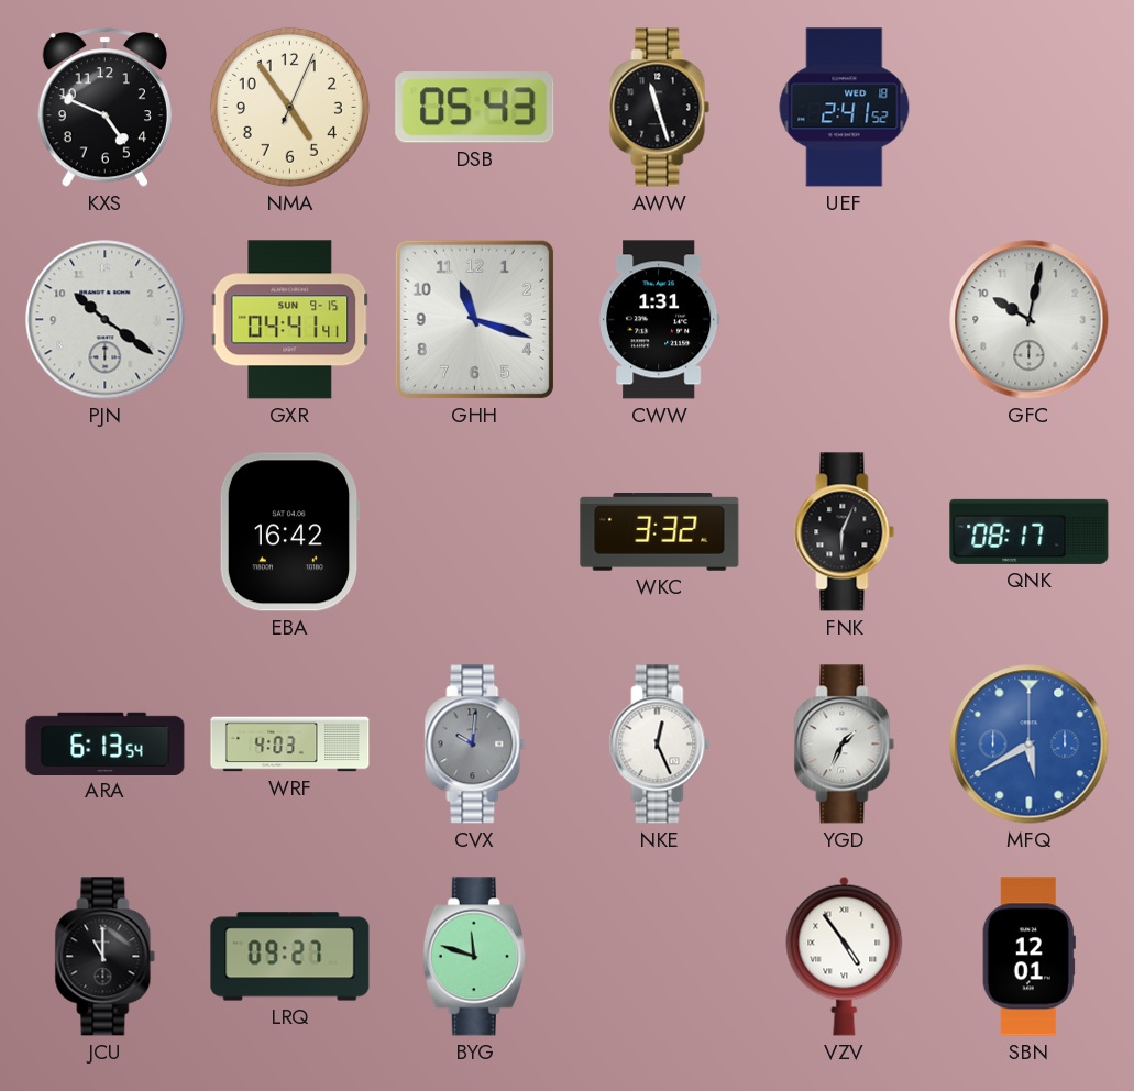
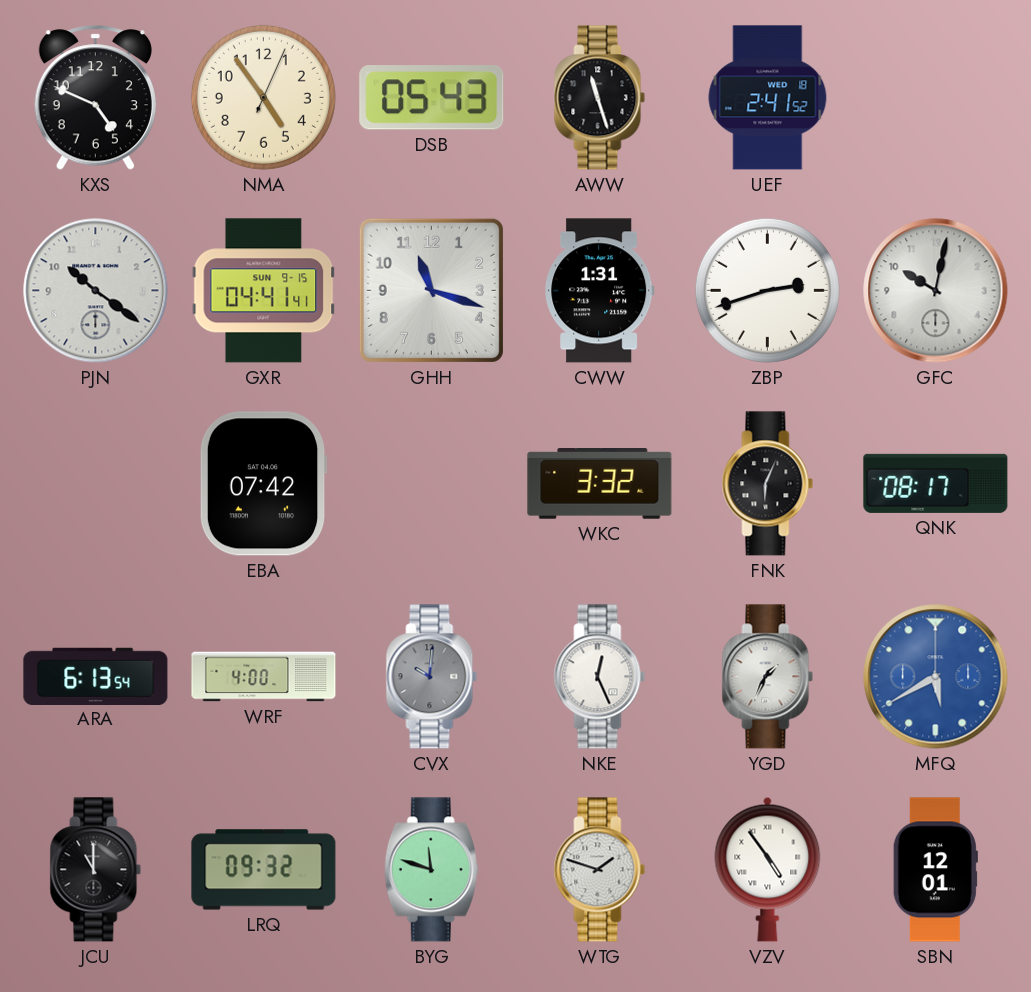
ZBP: none -> 2:42 (767, 290)
EBA: 16:42 -> 07:42 (263, 484)
WRF: 4:03 -> 4:00 (264, 677)
LRQ: 09:27 -> 09:32 (264, 870)
WTG: none -> 1:48 (600, 870)
